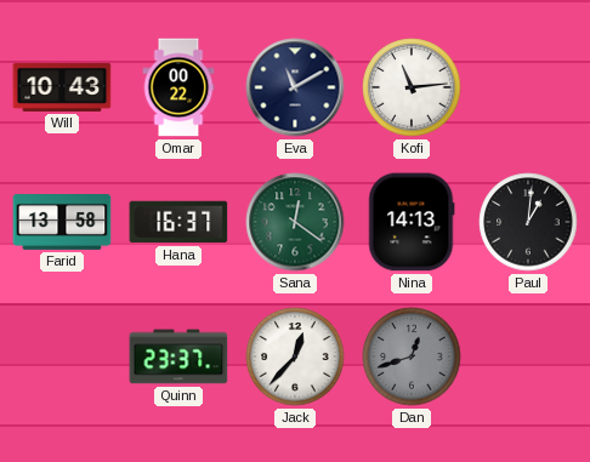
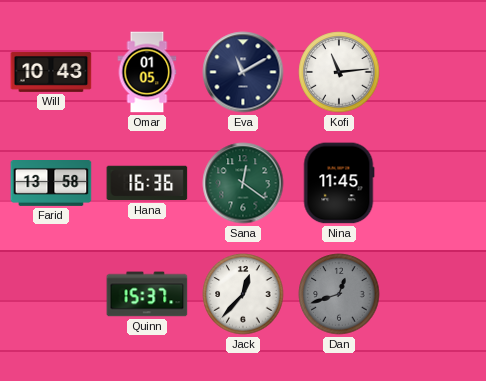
Omar: 00:22 -> 01:05 (147, 72)
Hana: 16:37 -> 16:36 (147, 183)
Nina: 14:13 -> 11:45 (339, 183)
Paul: 1:01 -> none (528, 222)
Quinn: 23:37 -> 15:37 (147, 294)
